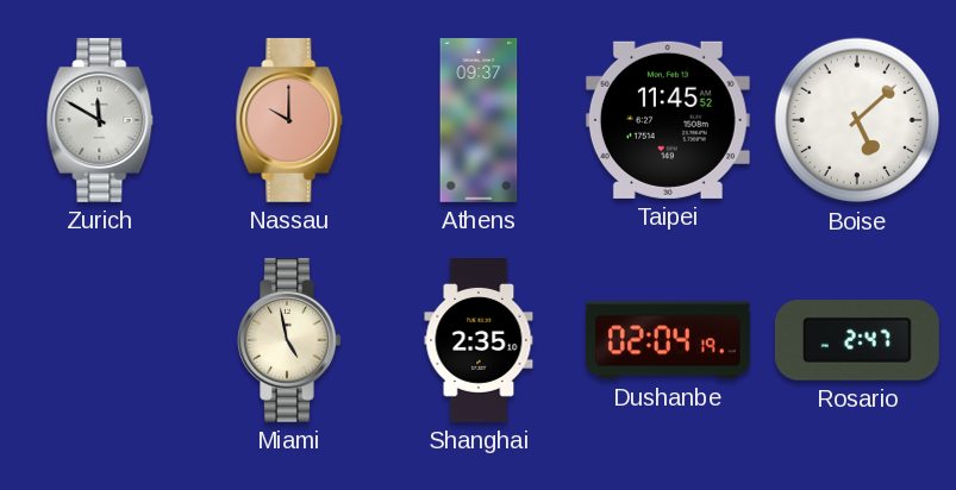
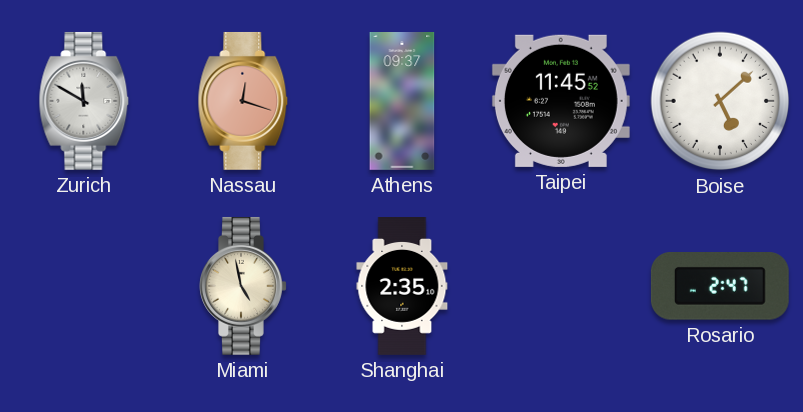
Nassau: 10:00 -> 12:18 (243, 101)
Dushanbe: 02:04 -> none (668, 340)
